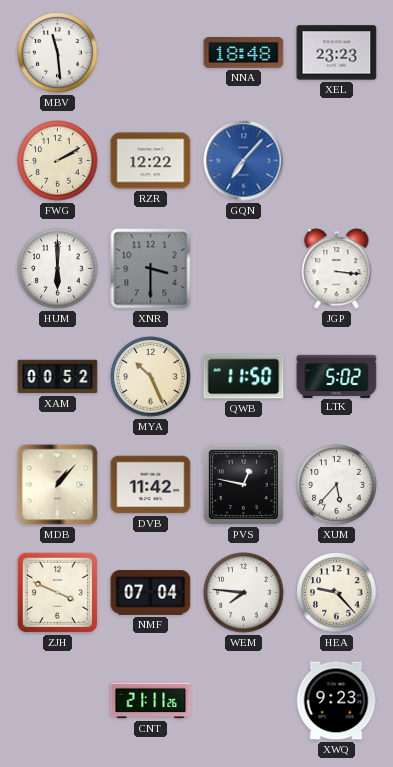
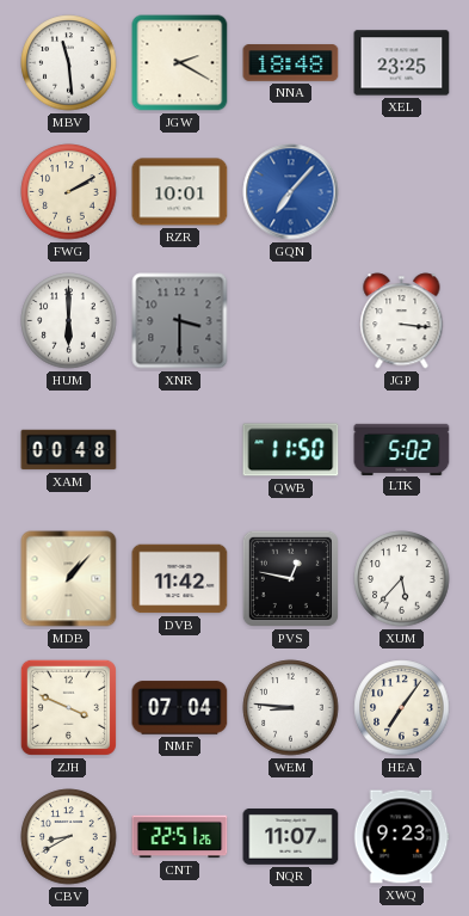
JGW: none -> 2:20 (180, 63)
XEL: 23:23 -> 23:25 (402, 63)
RZR: 12:22 -> 10:01 (180, 192)
XAM: 00:52 -> 00:48 (69, 450)
MYA: 10:26 -> none (151, 377)
WEM: 7:46 -> 8:46 (291, 708)
HEA: 9:23 -> 7:06 (402, 708)
CBV: none -> 8:40 (69, 837)
CNT: 21:11 -> 22:51 (180, 837)
NQR: none -> 11:07 (291, 837)
